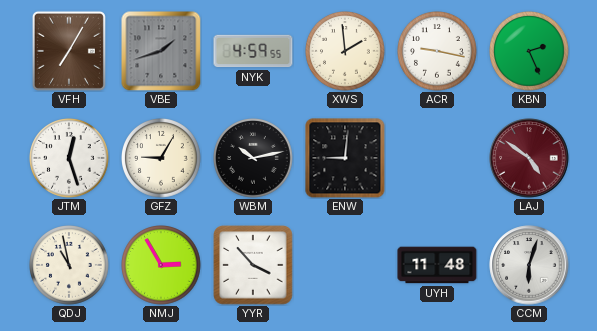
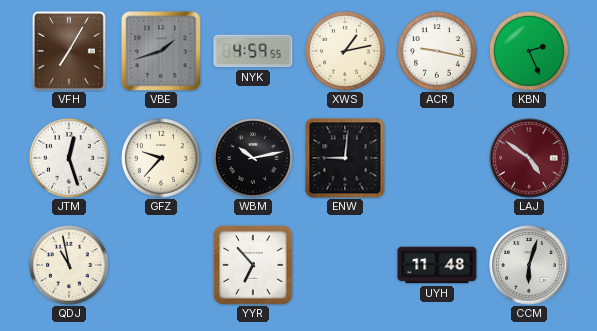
XWS: 1:59 -> 1:13 (346, 52)
GFZ: 9:05 -> 9:37 (162, 159)
NMJ: 2:55 -> none (162, 266)
YYR: 3:53 -> 6:53 (253, 265)
